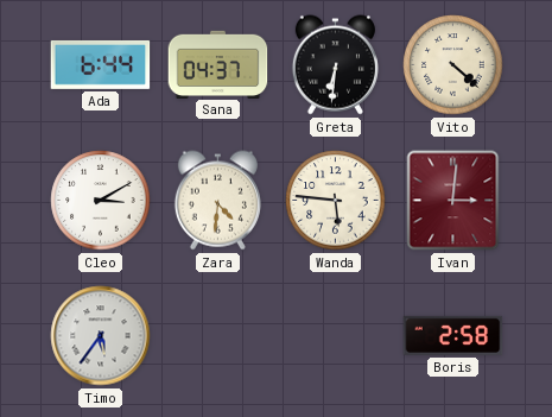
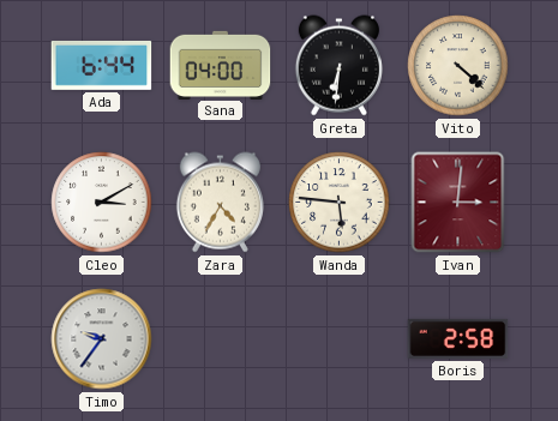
Sana: 04:37 -> 04:00 (221, 65)
Zara: 4:31 -> 4:35 (220, 203)
Timo: 5:36 -> 9:36 (102, 339)
